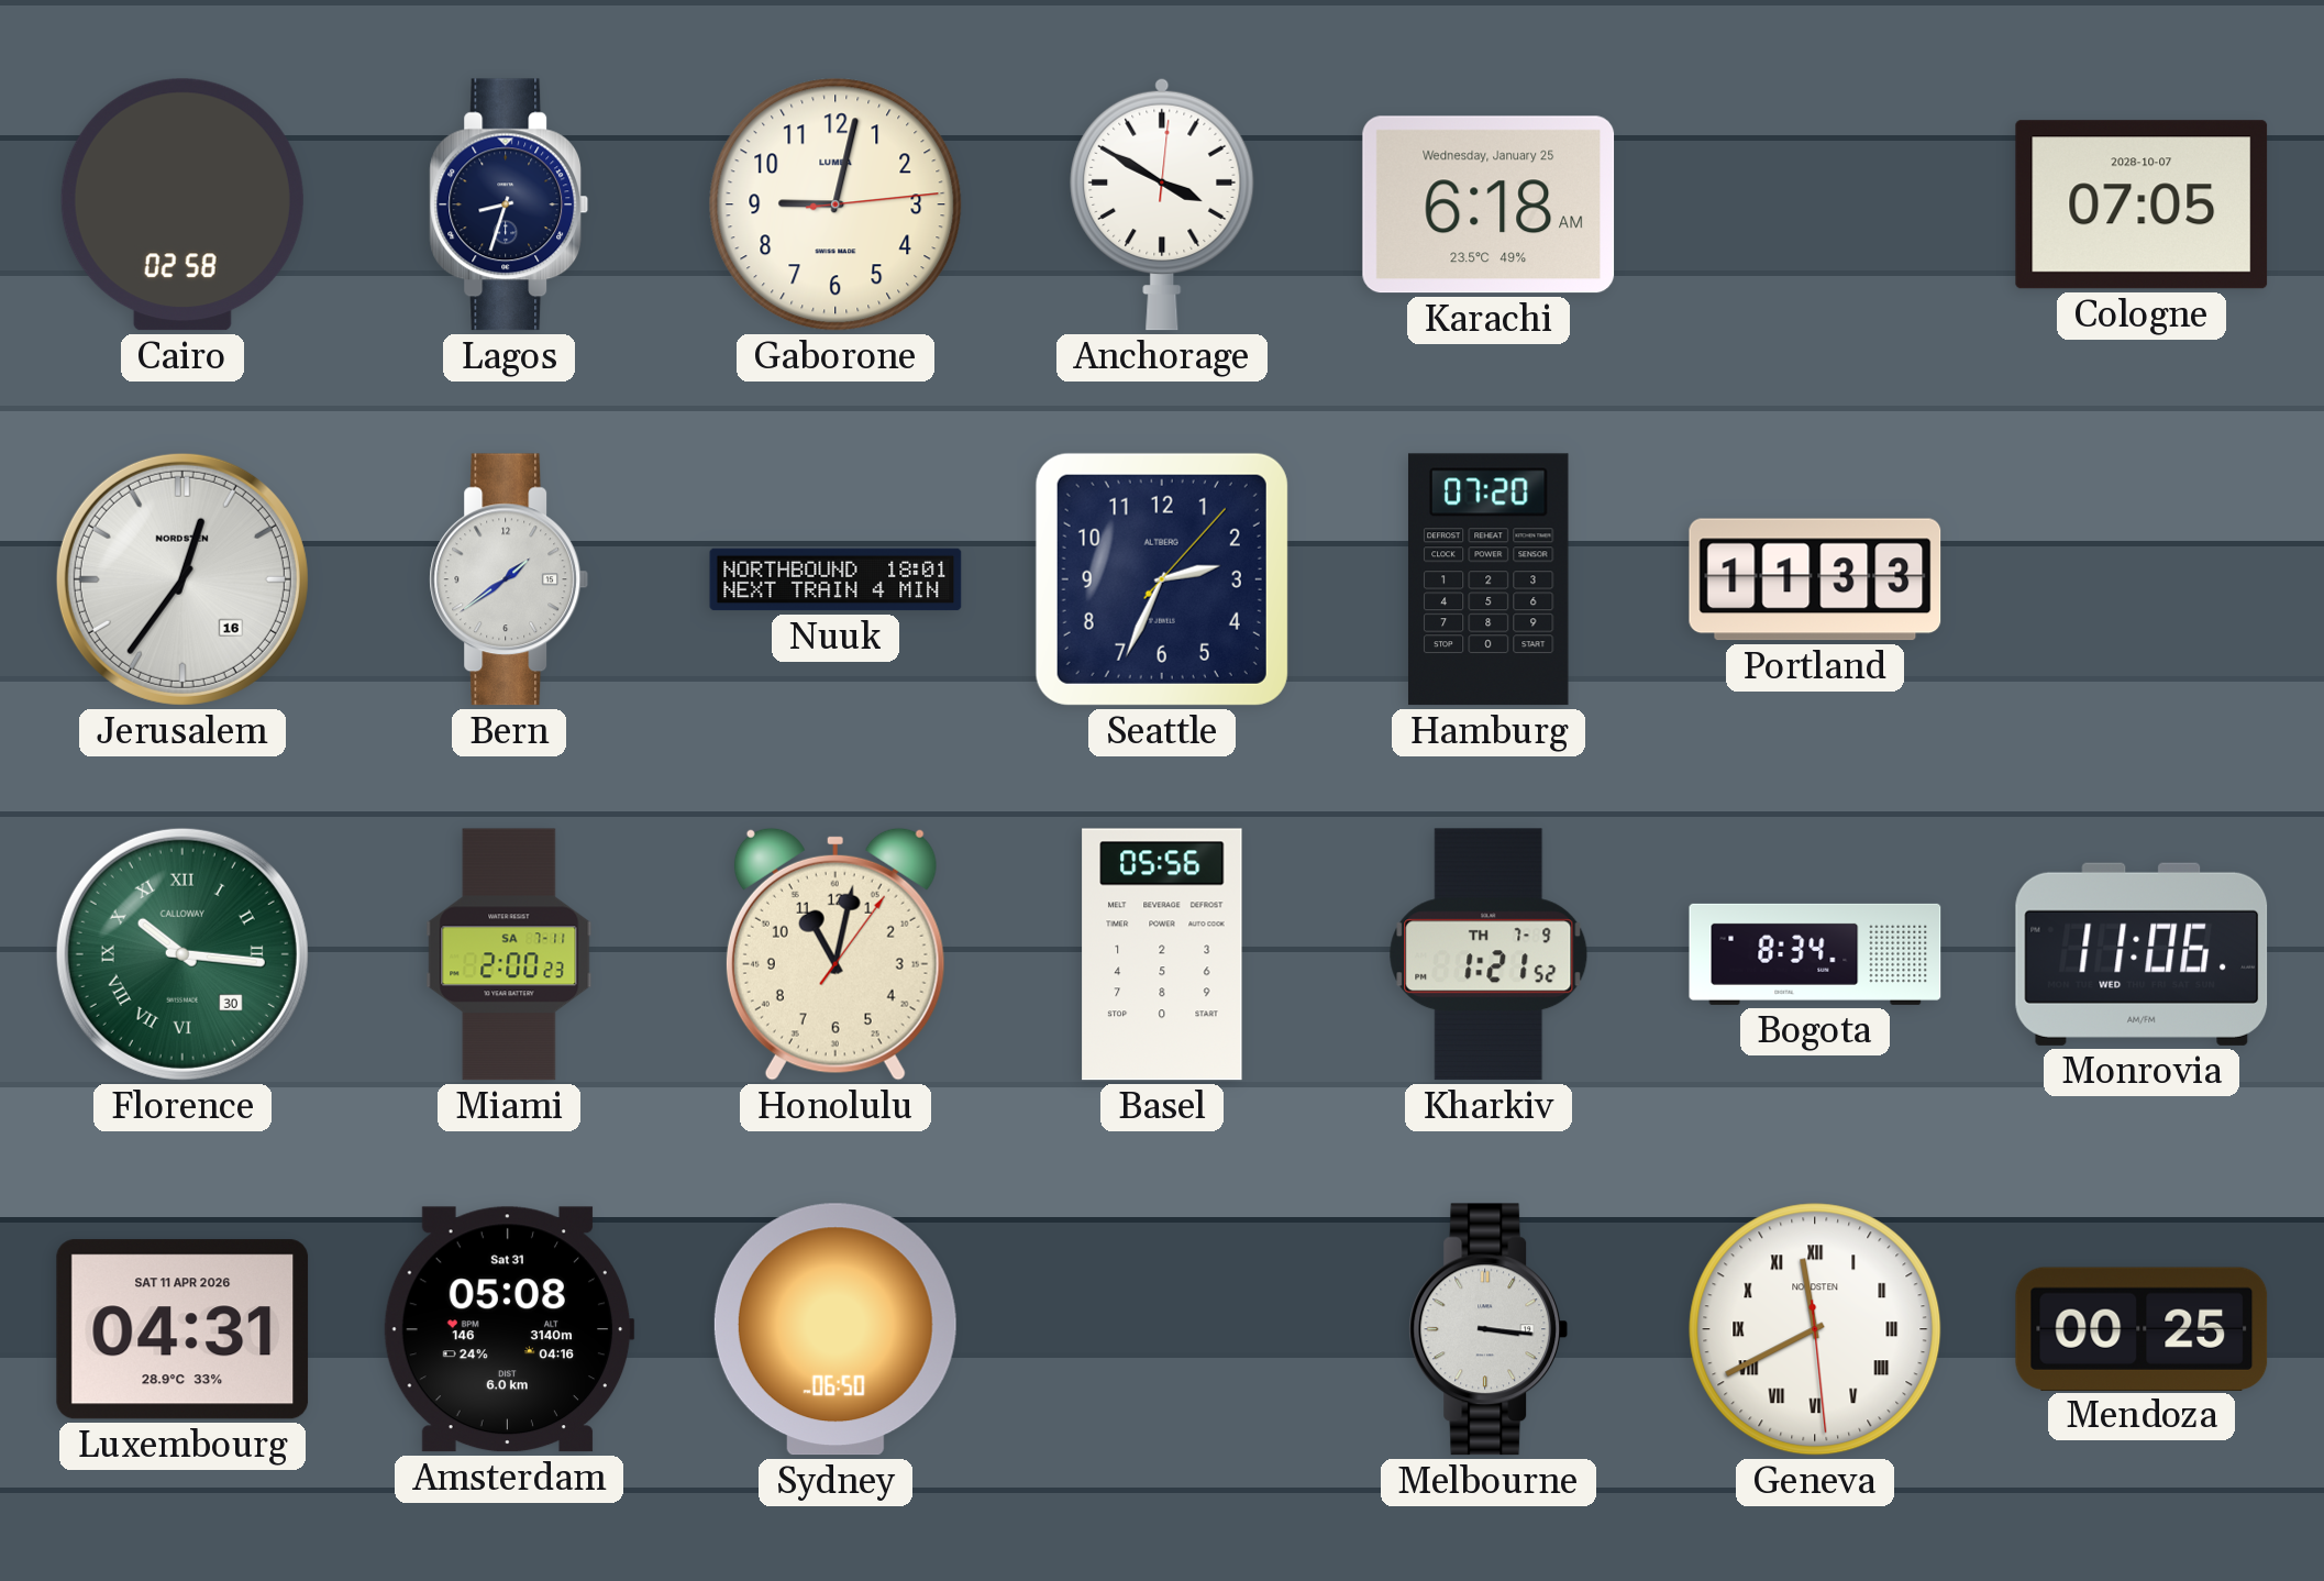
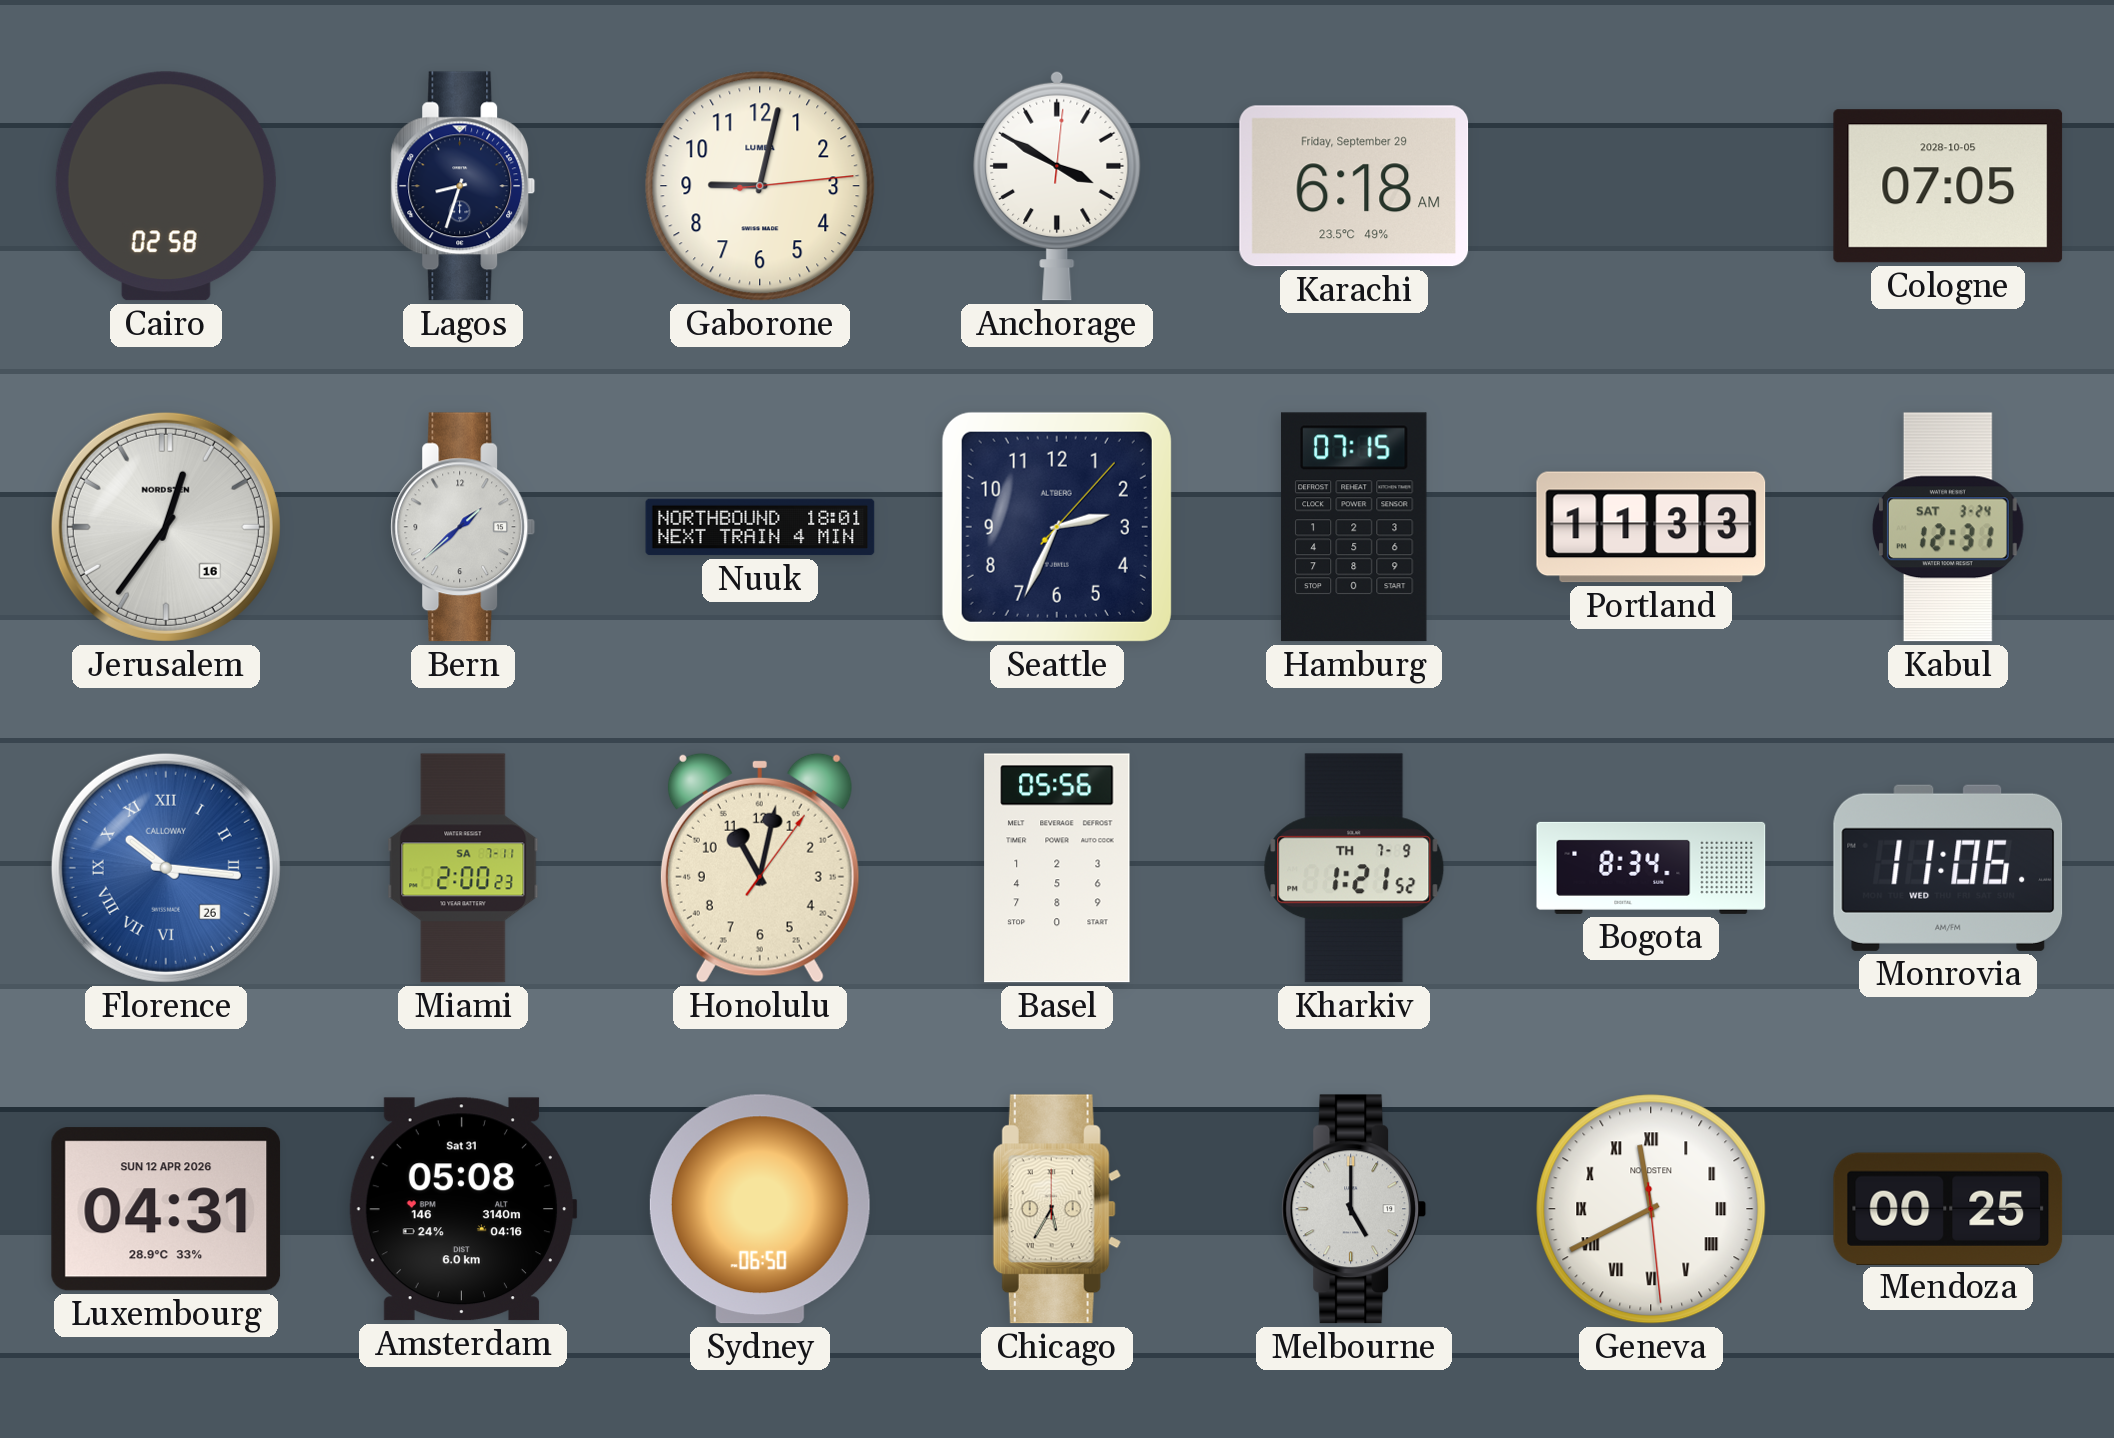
Karachi date: Wednesday, January 25 -> Friday, September 29 (1354, 186)
Cologne date: 2028-10-07 -> 2028-10-05 (1948, 186)
Bern: 1:39 -> 1:38 (463, 527)
Hamburg: 07:20 -> 07:15 (1354, 527)
Kabul: none -> 12:31 (1948, 527)
Florence date: 30 -> 26 (166, 868)
Florence dial: green -> blue (166, 868)
Luxembourg date: SAT 11 APR 2026 -> SUN 12 APR 2026 (166, 1209)
Chicago: none -> 5:35 (1057, 1209)
Melbourne: 3:16 -> 5:00 (1354, 1209)
